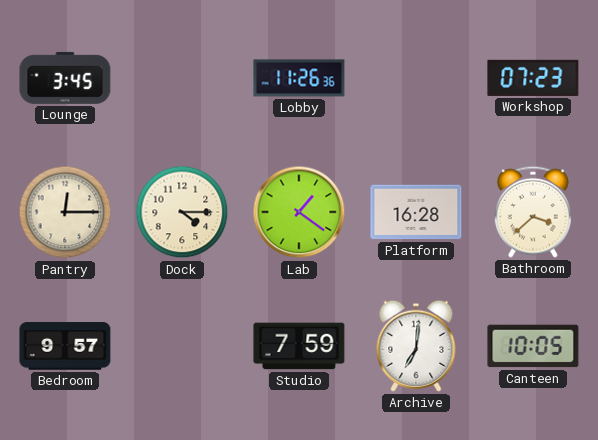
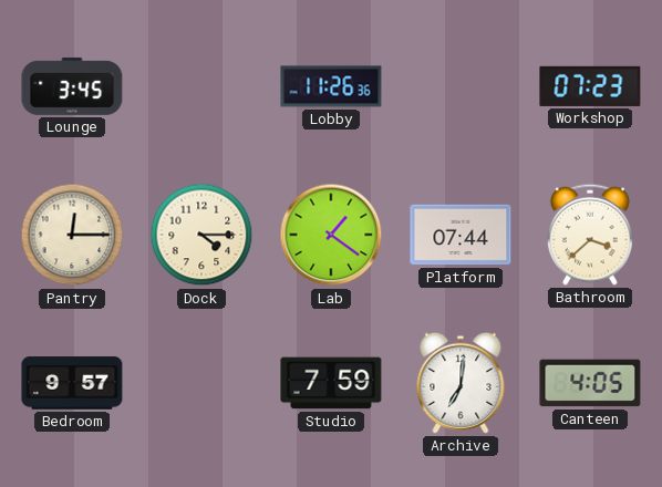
Platform: 16:28 -> 07:44 (461, 235)
Canteen: 10:05 -> 4:05 (590, 383)
